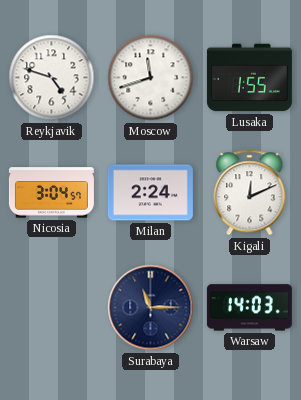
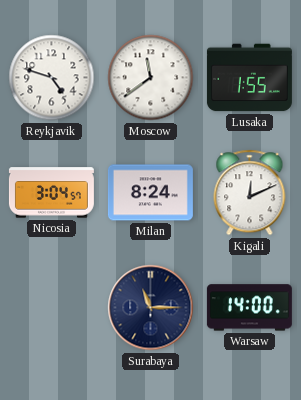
Moscow: 11:42 -> 11:39 (151, 78)
Milan: 2:24 -> 8:24 (150, 193)
Warsaw: 14:03 -> 14:00 (249, 308)
